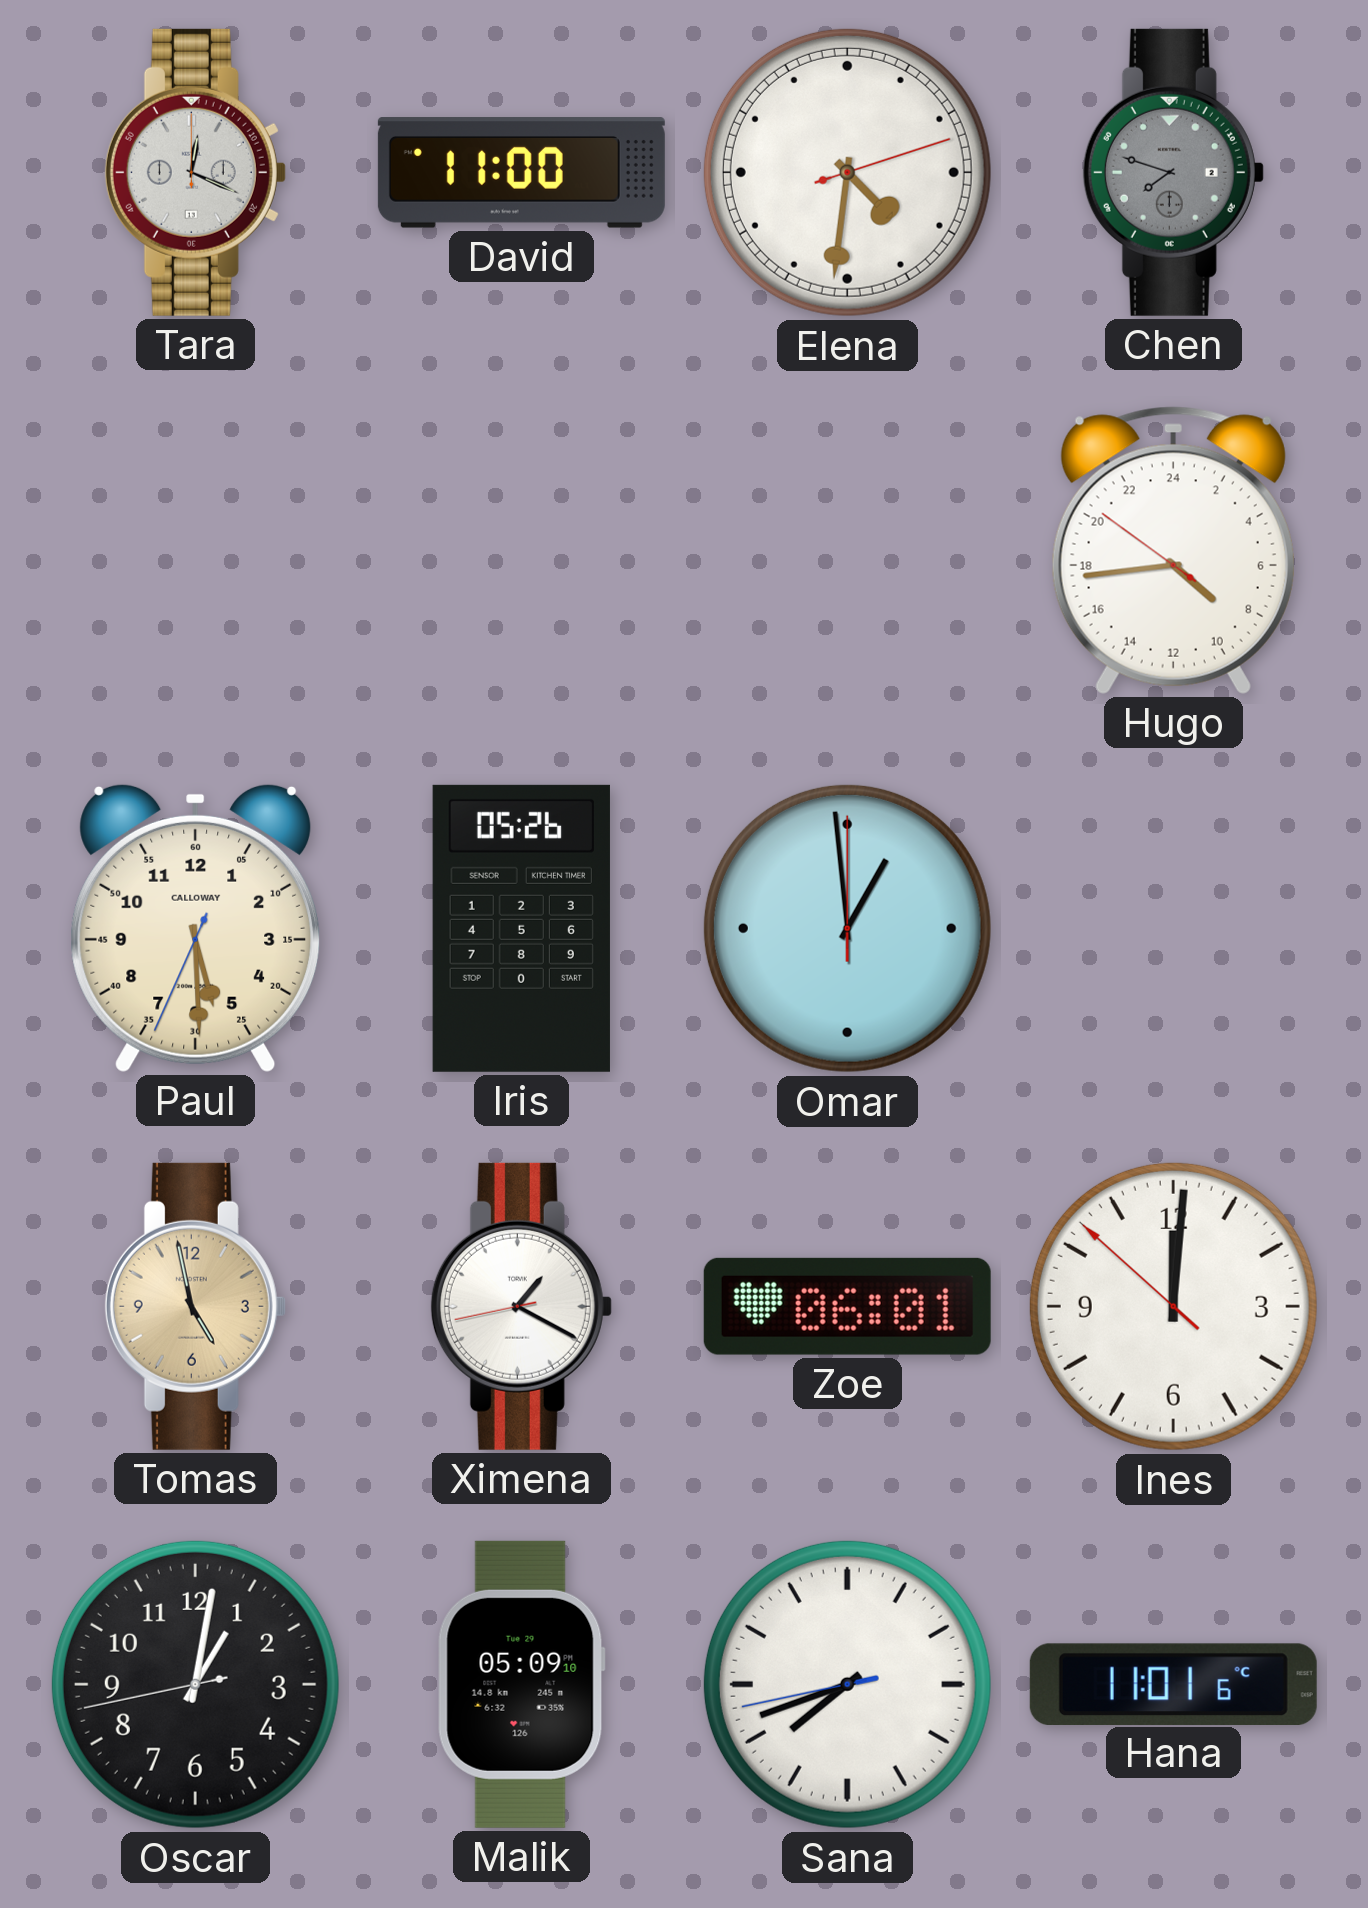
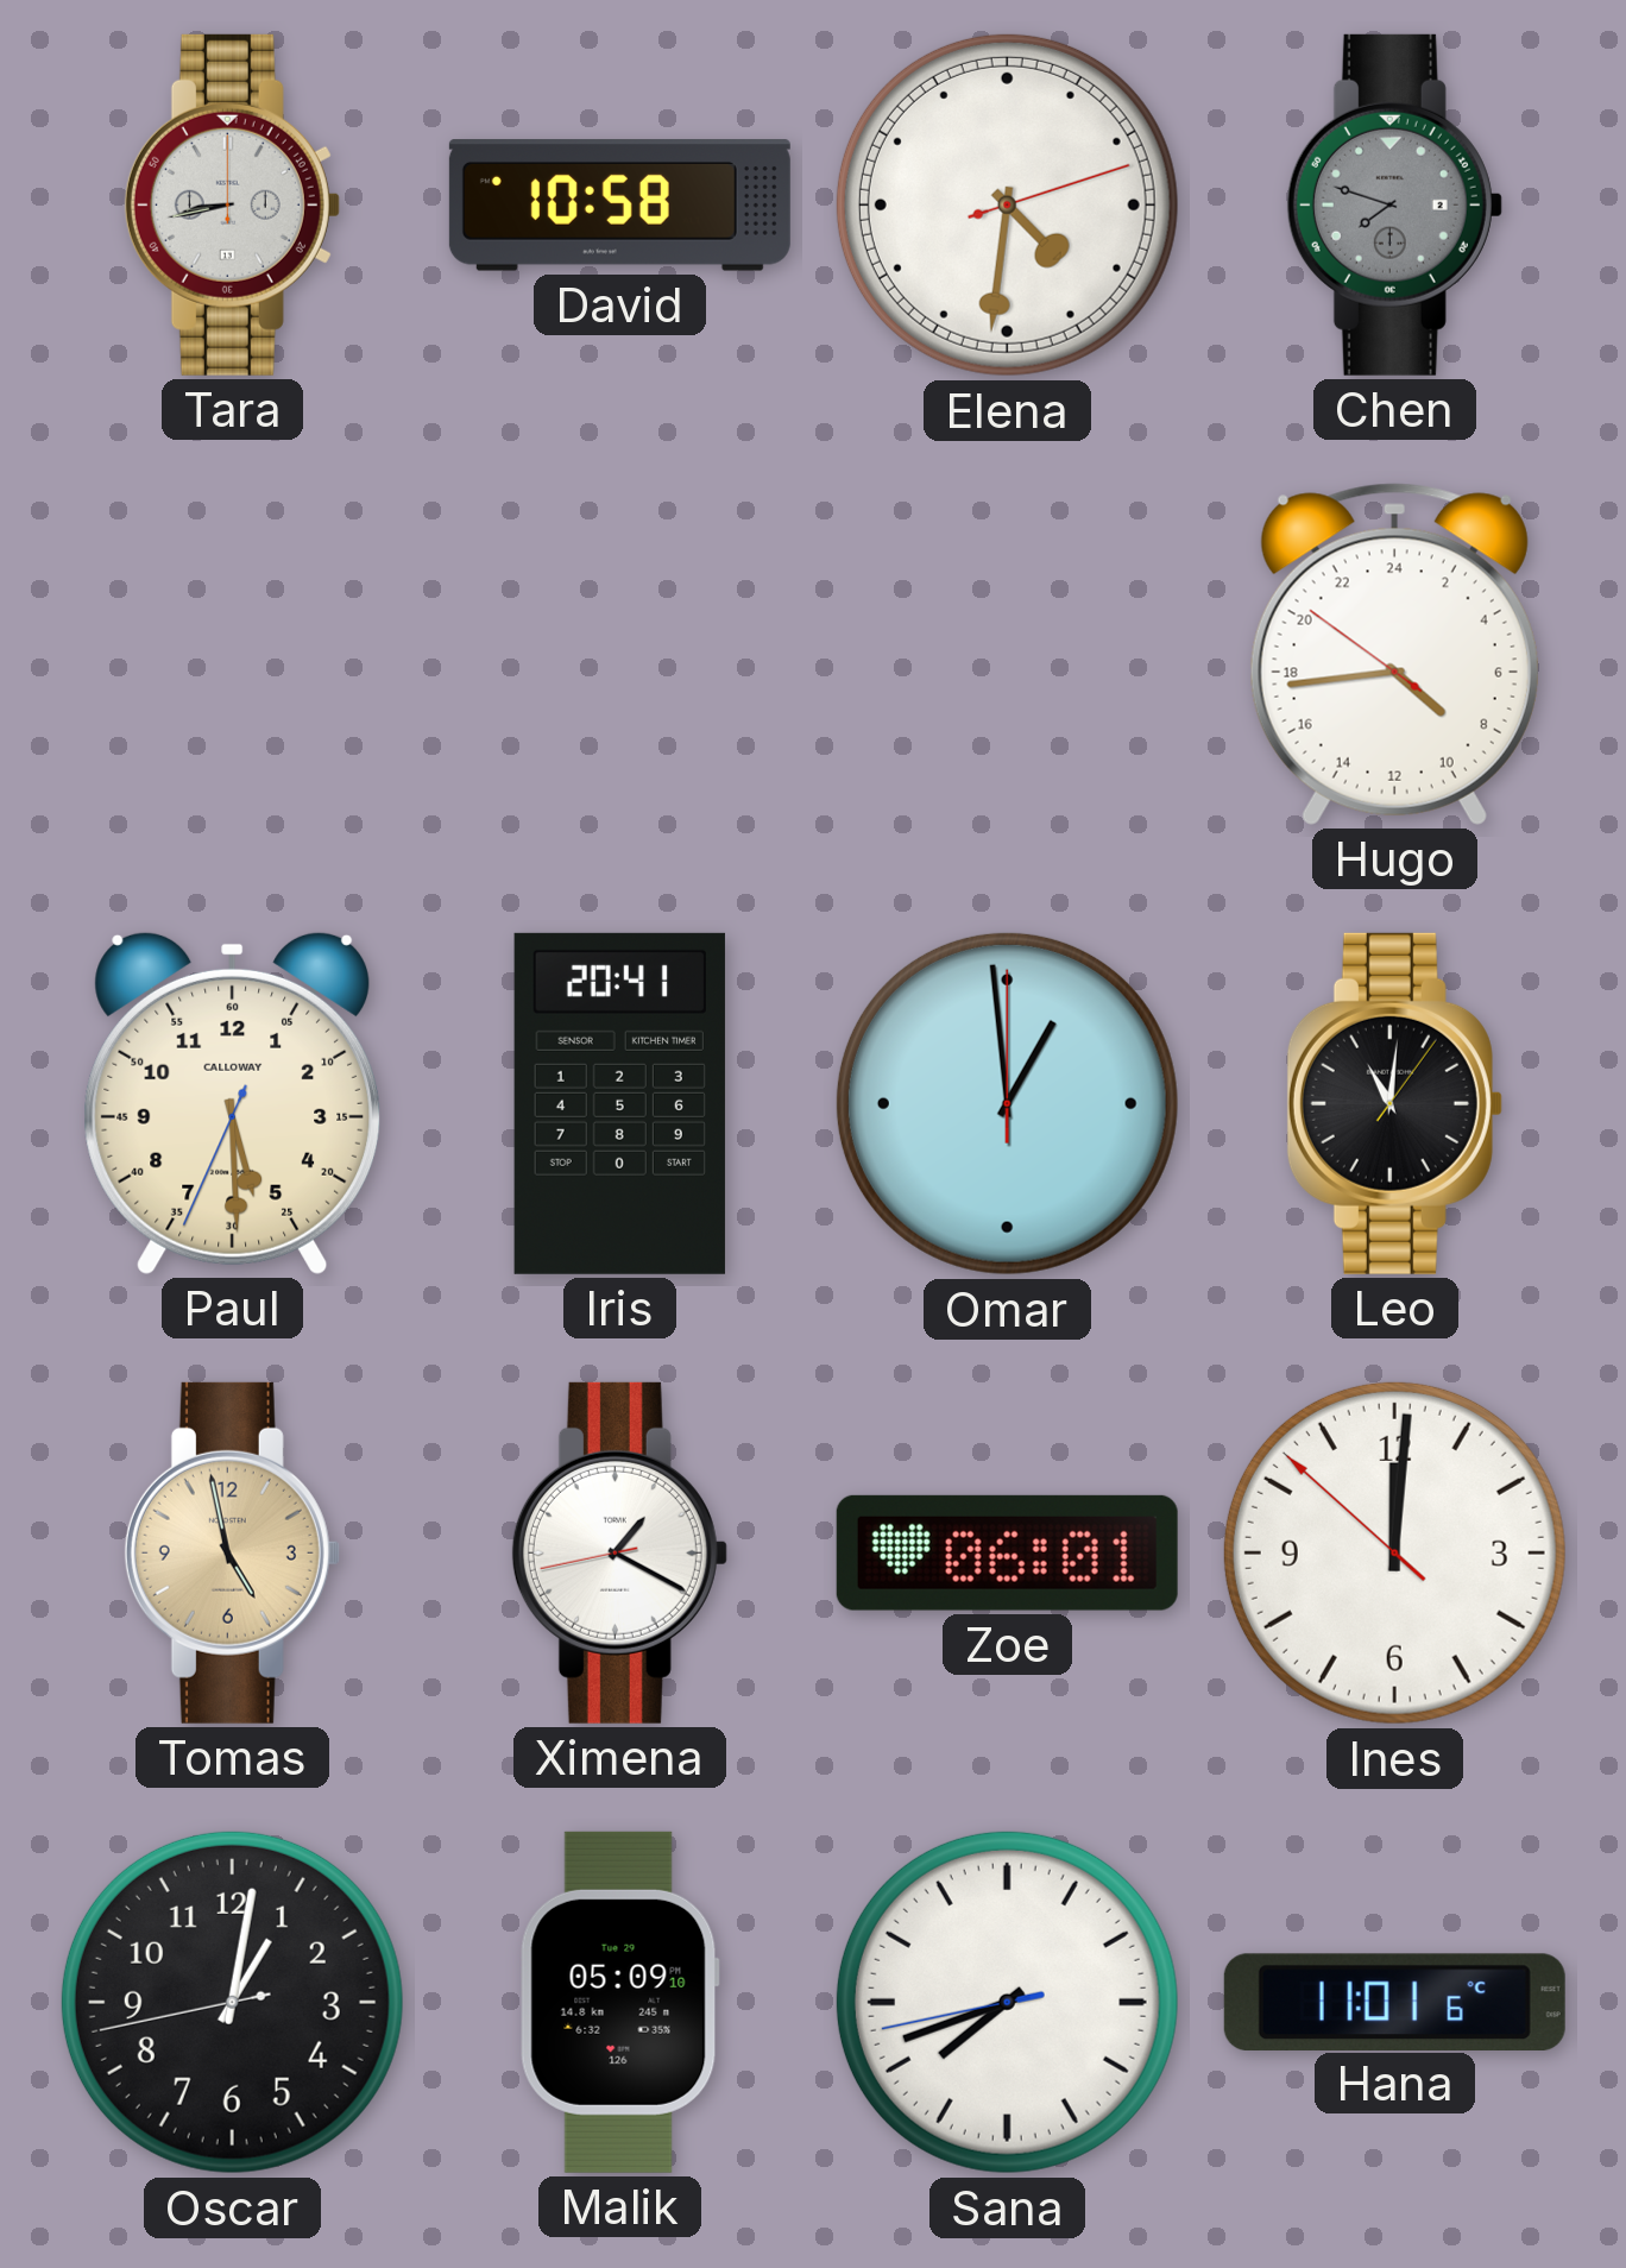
Tara: 12:19 -> 8:43 (232, 204)
David: 11:00 -> 10:58 (619, 206)
Iris: 05:26 -> 20:41 (619, 1103)
Leo: none -> 11:01 (1394, 1103)
